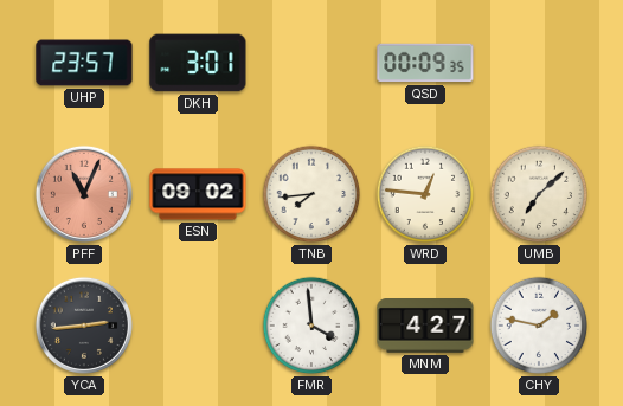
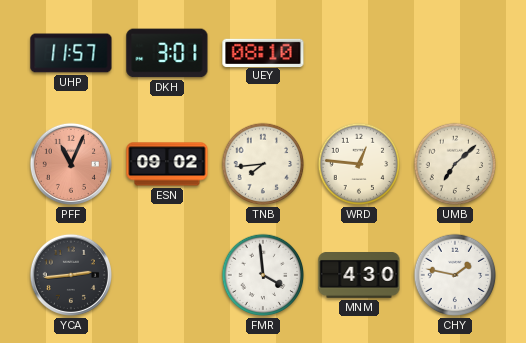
UHP: 23:57 -> 11:57 (71, 53)
UEY: none -> 08:10 (263, 52)
QSD: 00:09 -> none (425, 63)
MNM: 4:27 -> 4:30 (359, 276)
